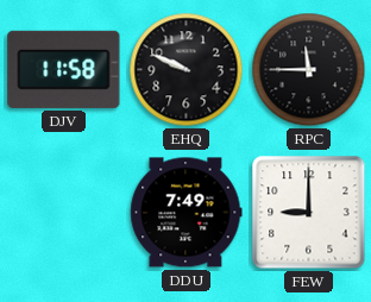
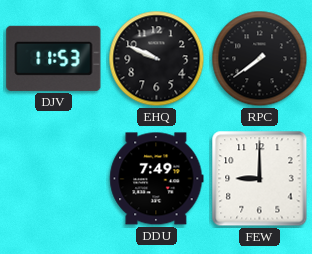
DJV: 11:58 -> 11:53 (54, 58)
RPC: 11:45 -> 7:39 (260, 59)
